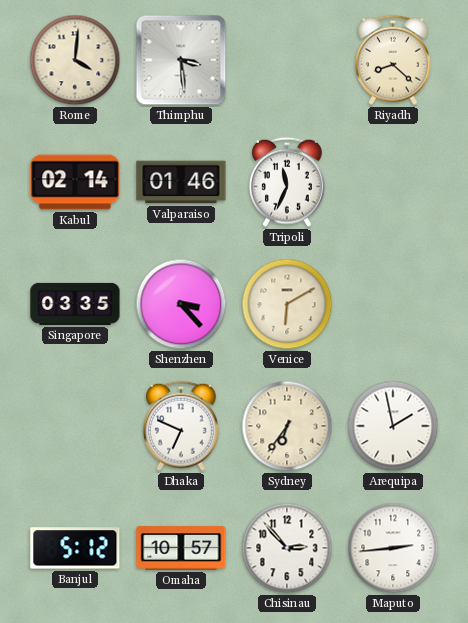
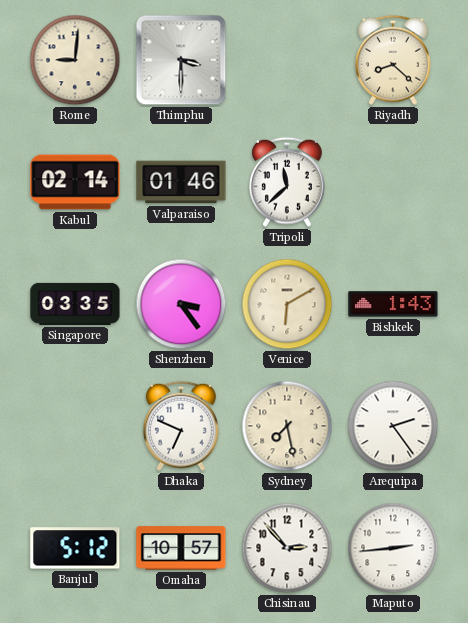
Rome: 4:01 -> 9:01 (75, 60)
Thimphu: 3:29 -> 3:30 (181, 60)
Tripoli: 11:34 -> 11:38 (288, 182)
Shenzhen: 3:23 -> 3:24 (181, 304)
Bishkek: none -> 1:43 (393, 304)
Sydney: 6:36 -> 7:28 (287, 426)
Arequipa: 1:58 -> 2:24 (393, 426)
